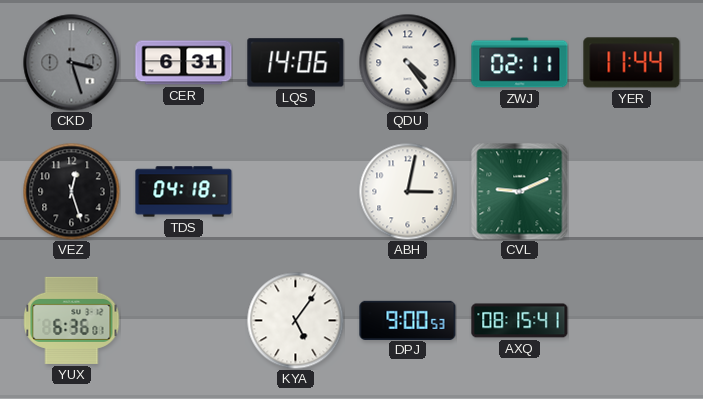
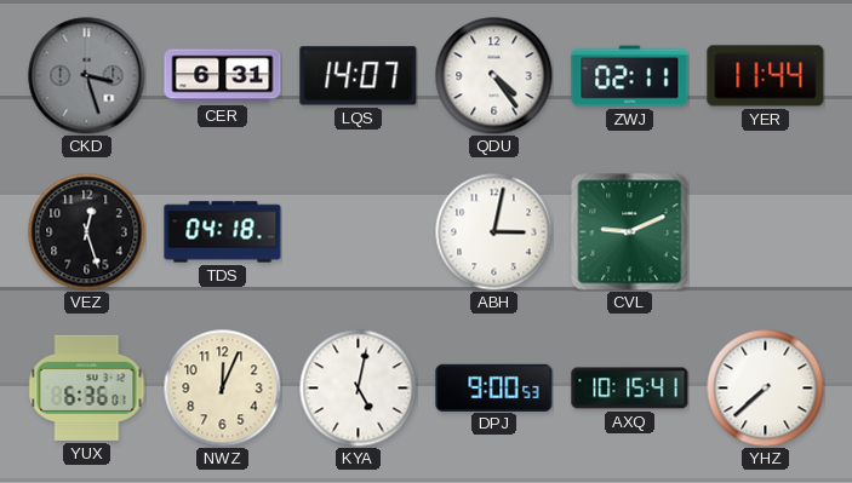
LQS: 14:06 -> 14:07 (359, 76)
NWZ: none -> 12:04 (222, 387)
KYA: 5:06 -> 5:02 (358, 387)
AXQ: 08:15 -> 10:15 (630, 389)
YHZ: none -> 7:38 (765, 387)
